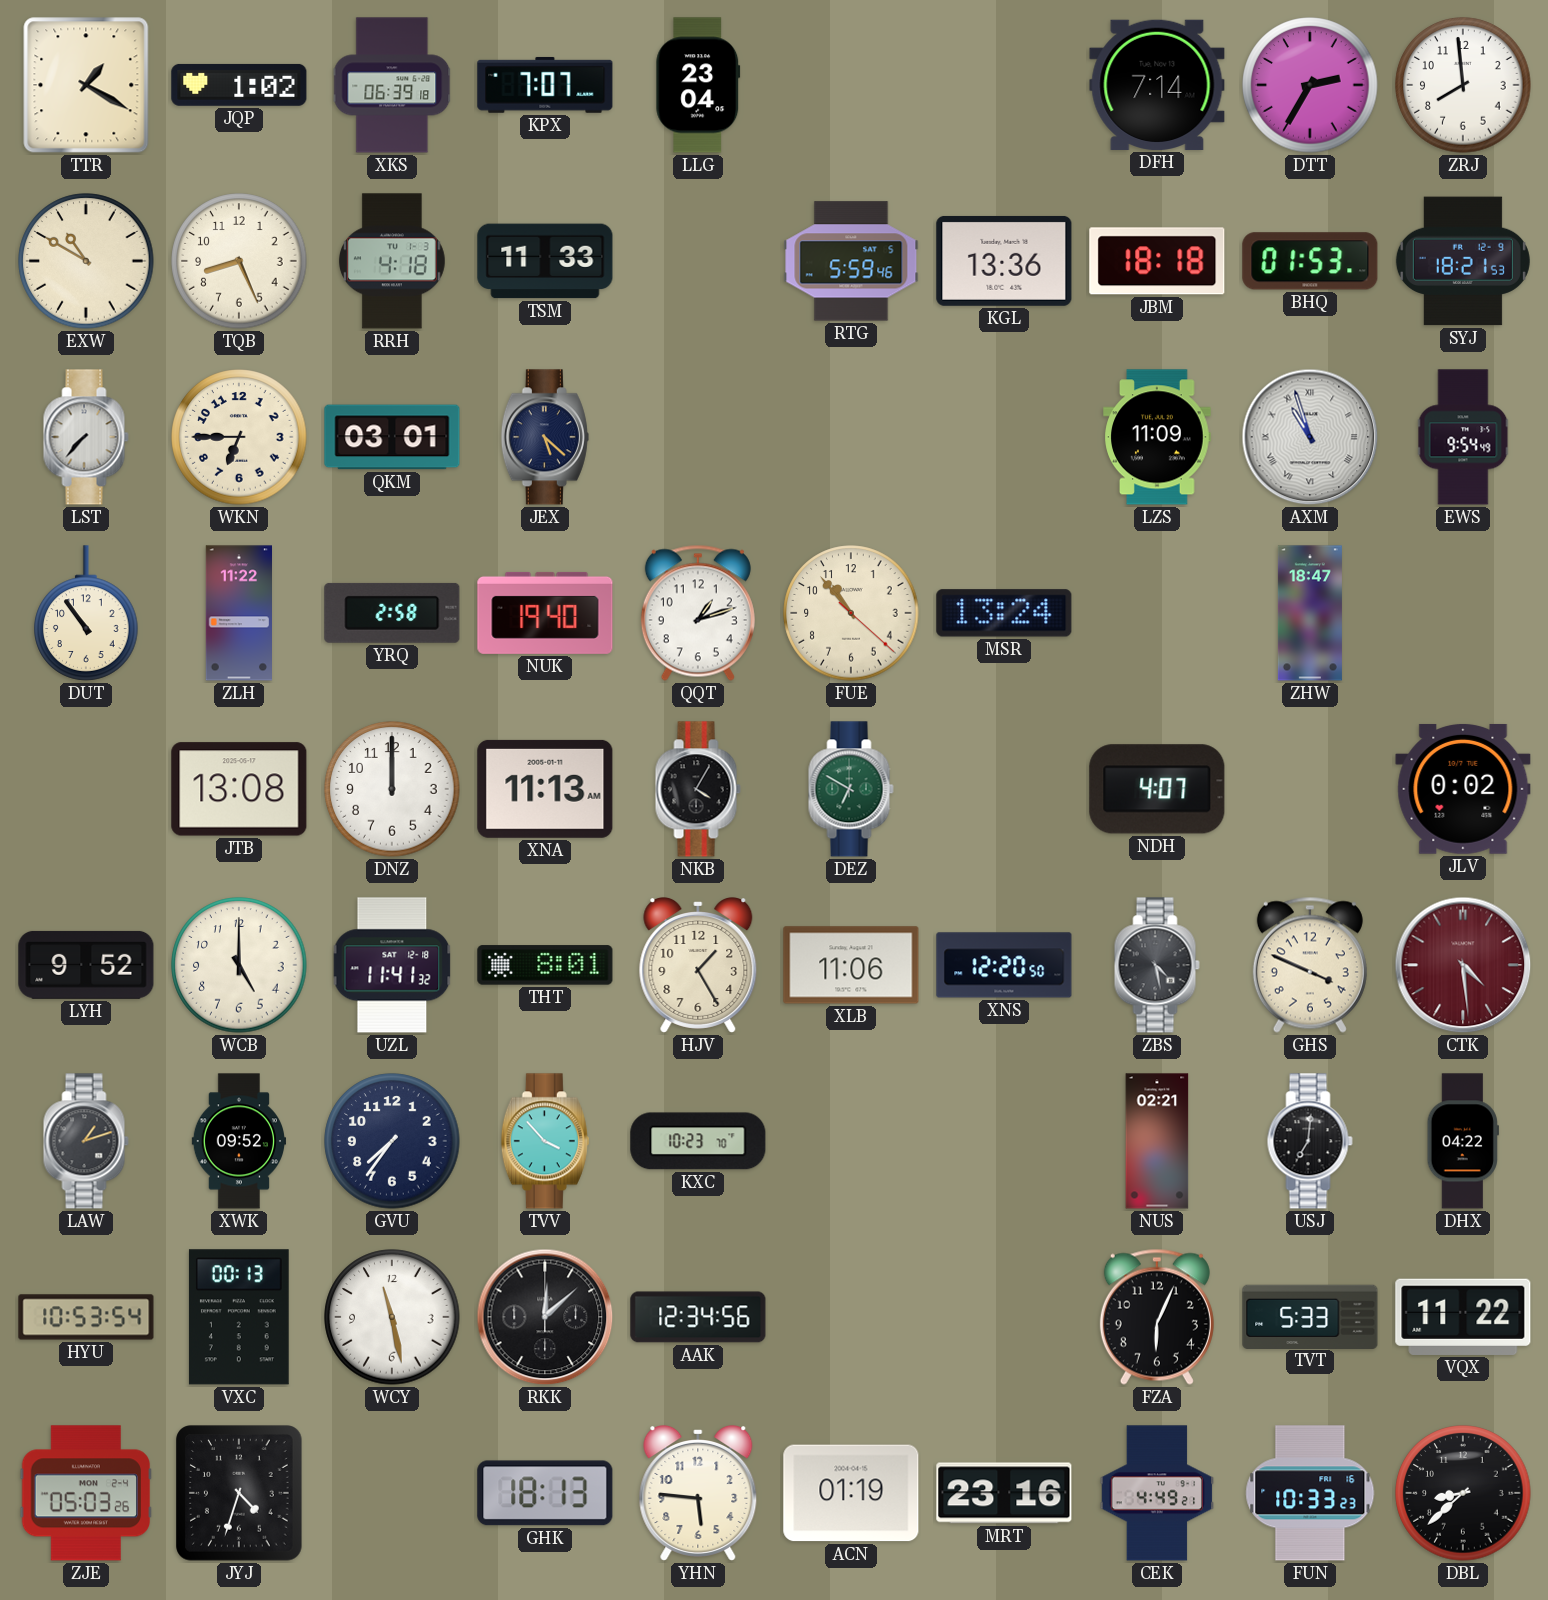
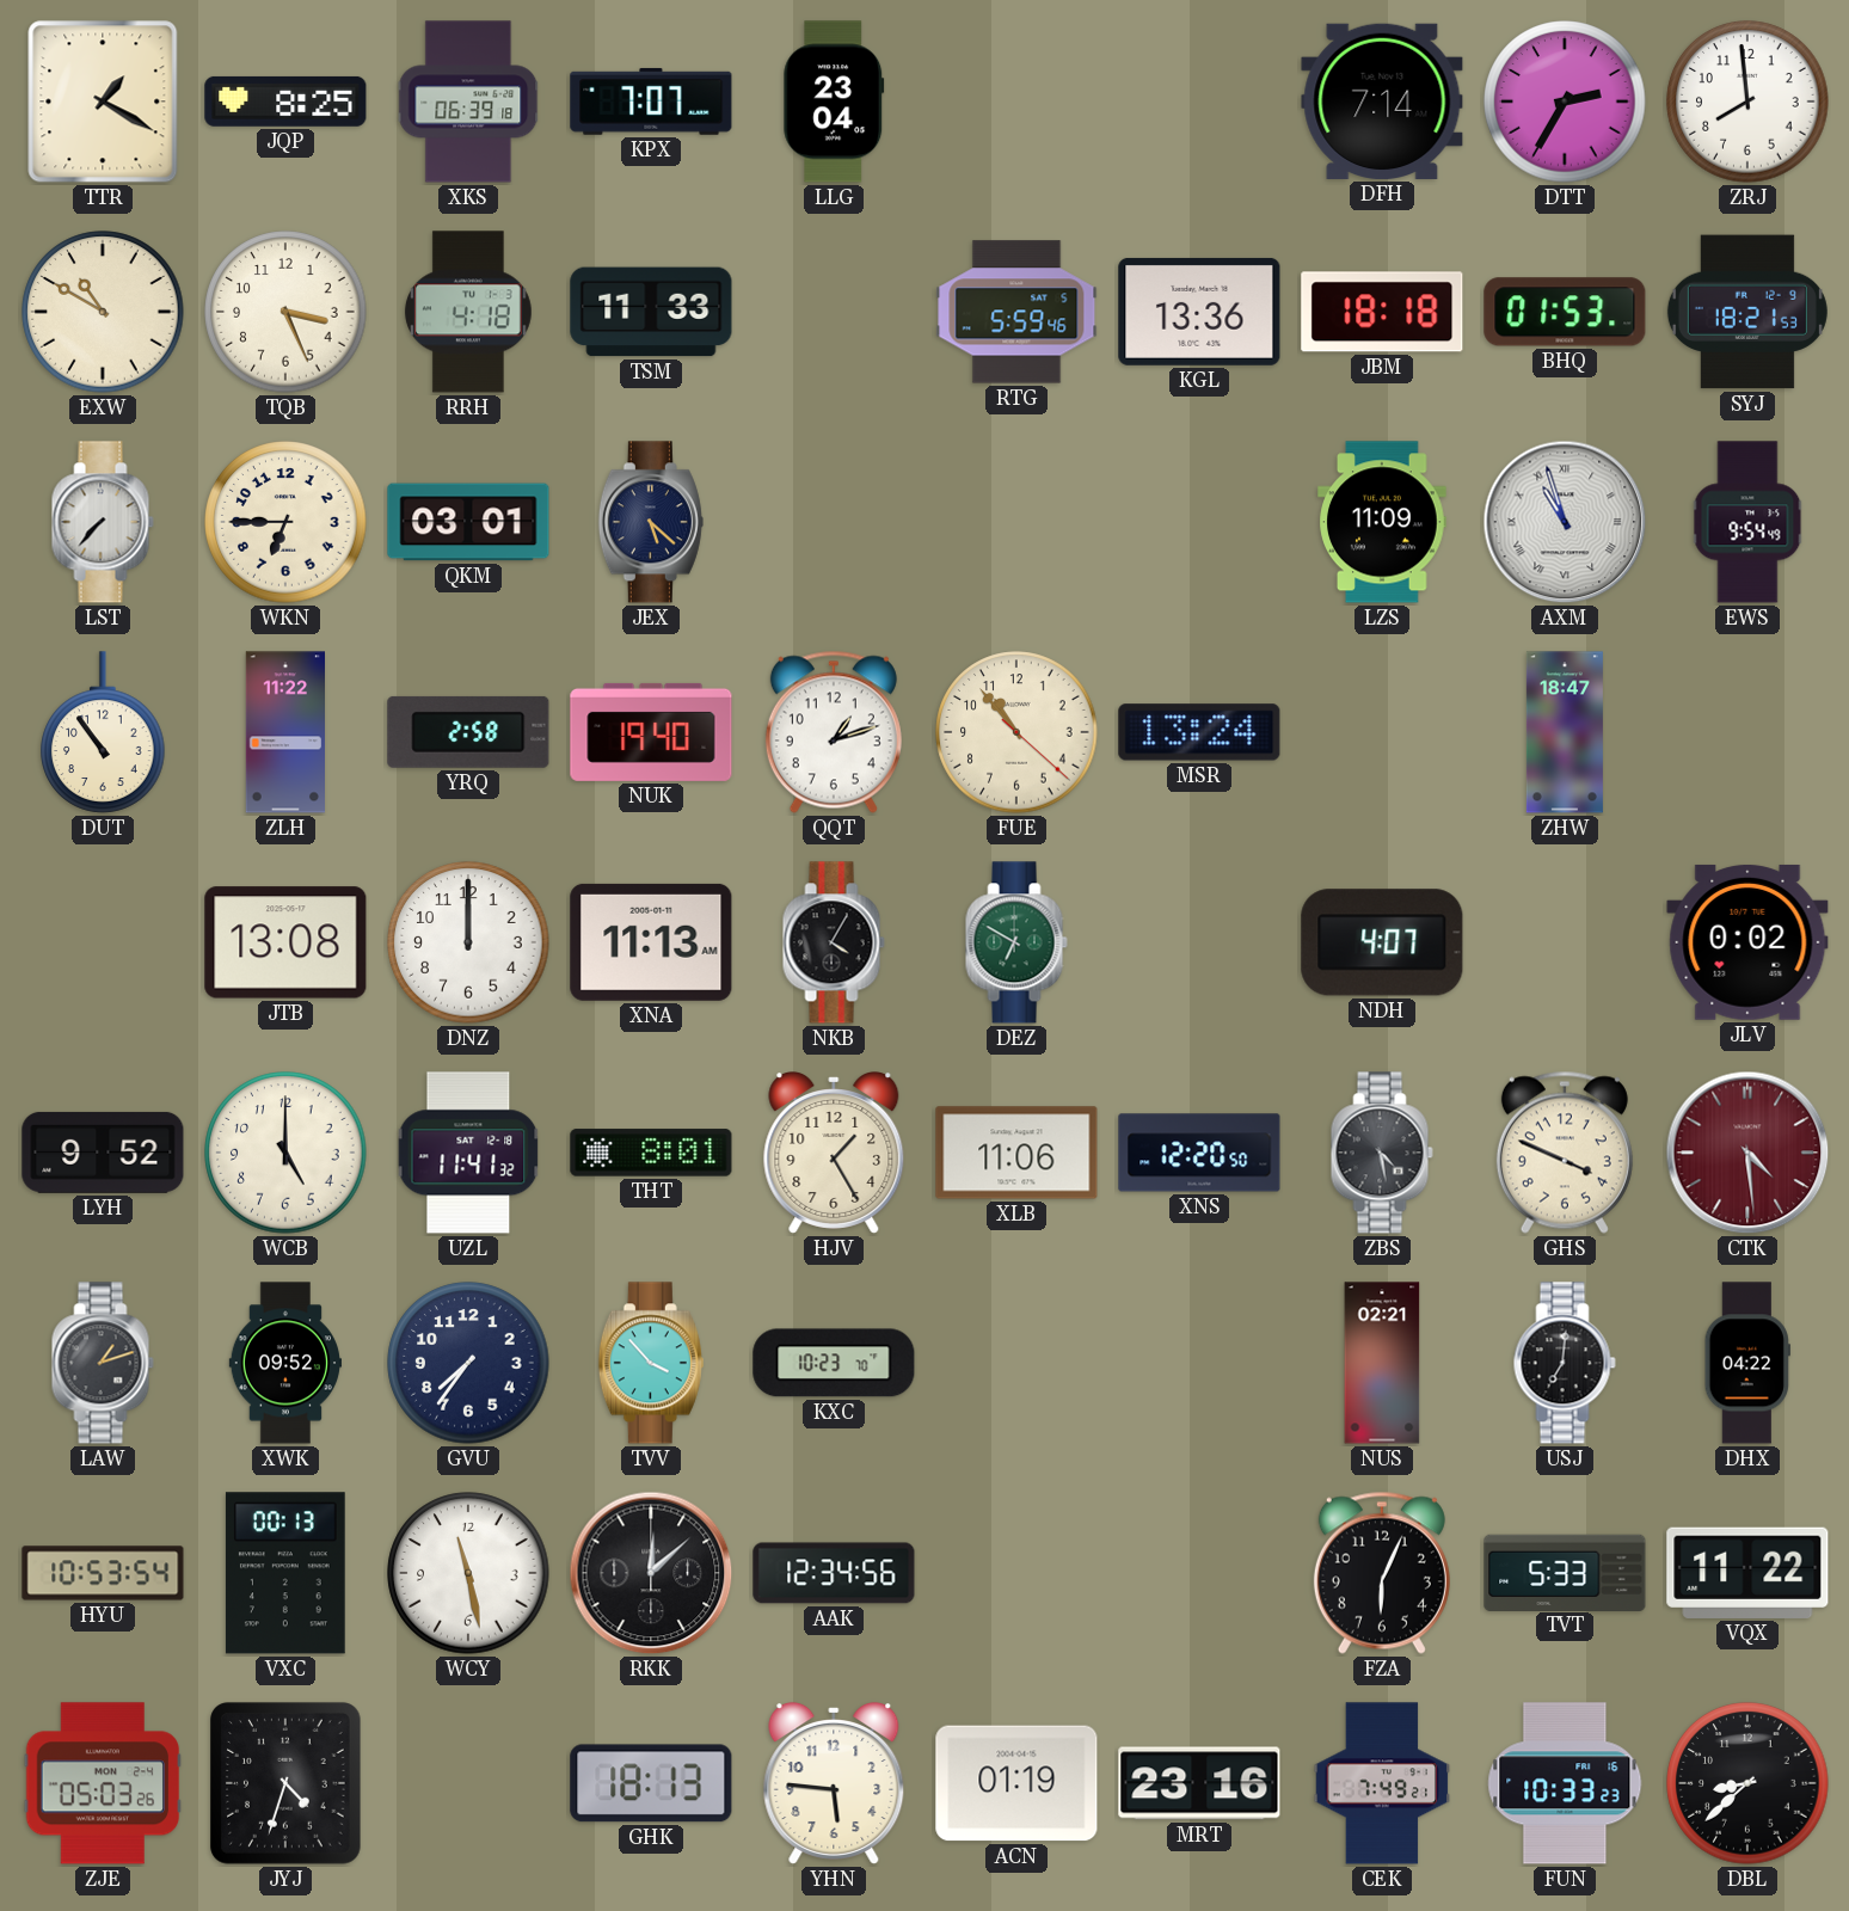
JQP: 1:02 -> 8:25 (285, 102)
TQB: 8:26 -> 3:26 (285, 312)
CEK: 4:49 -> 7:49 (1382, 1783)
